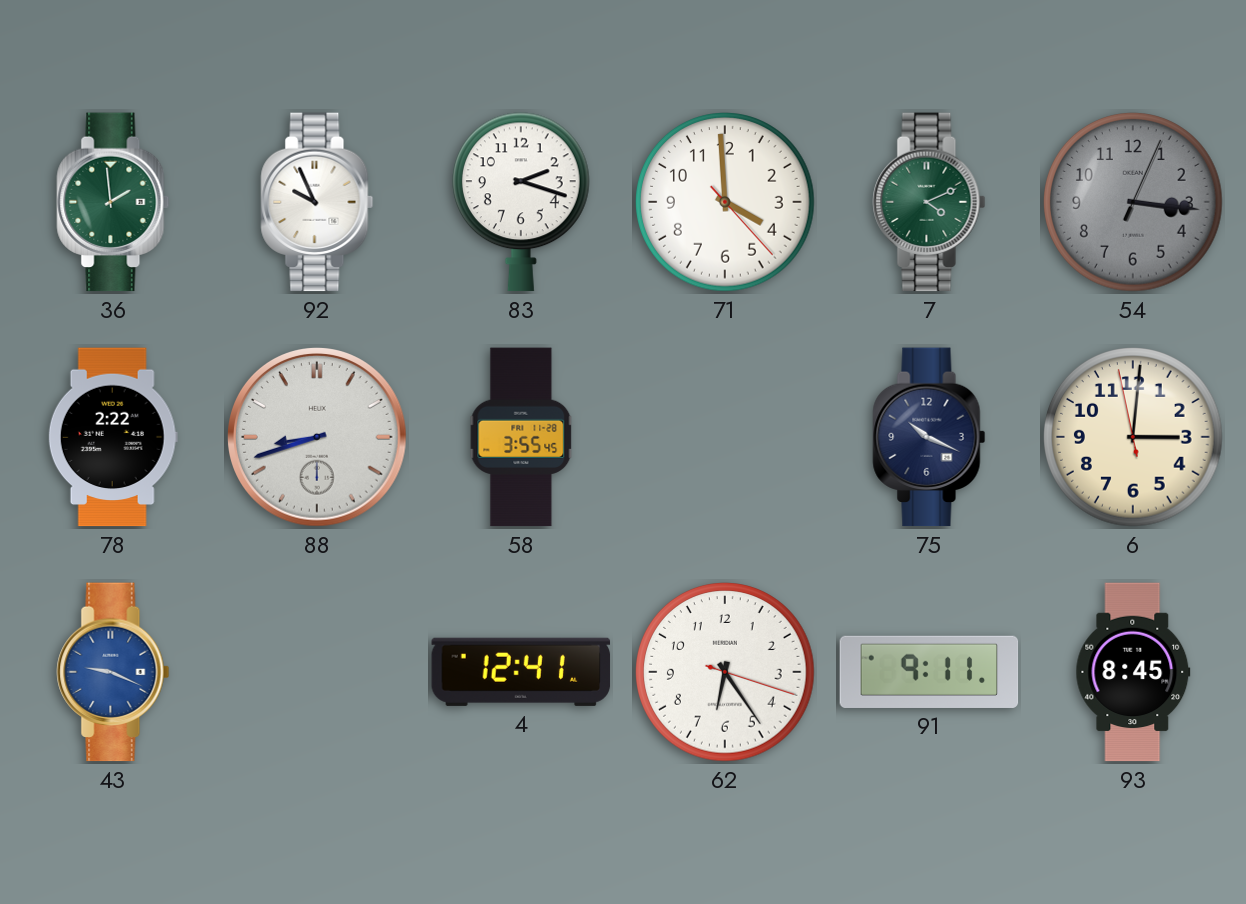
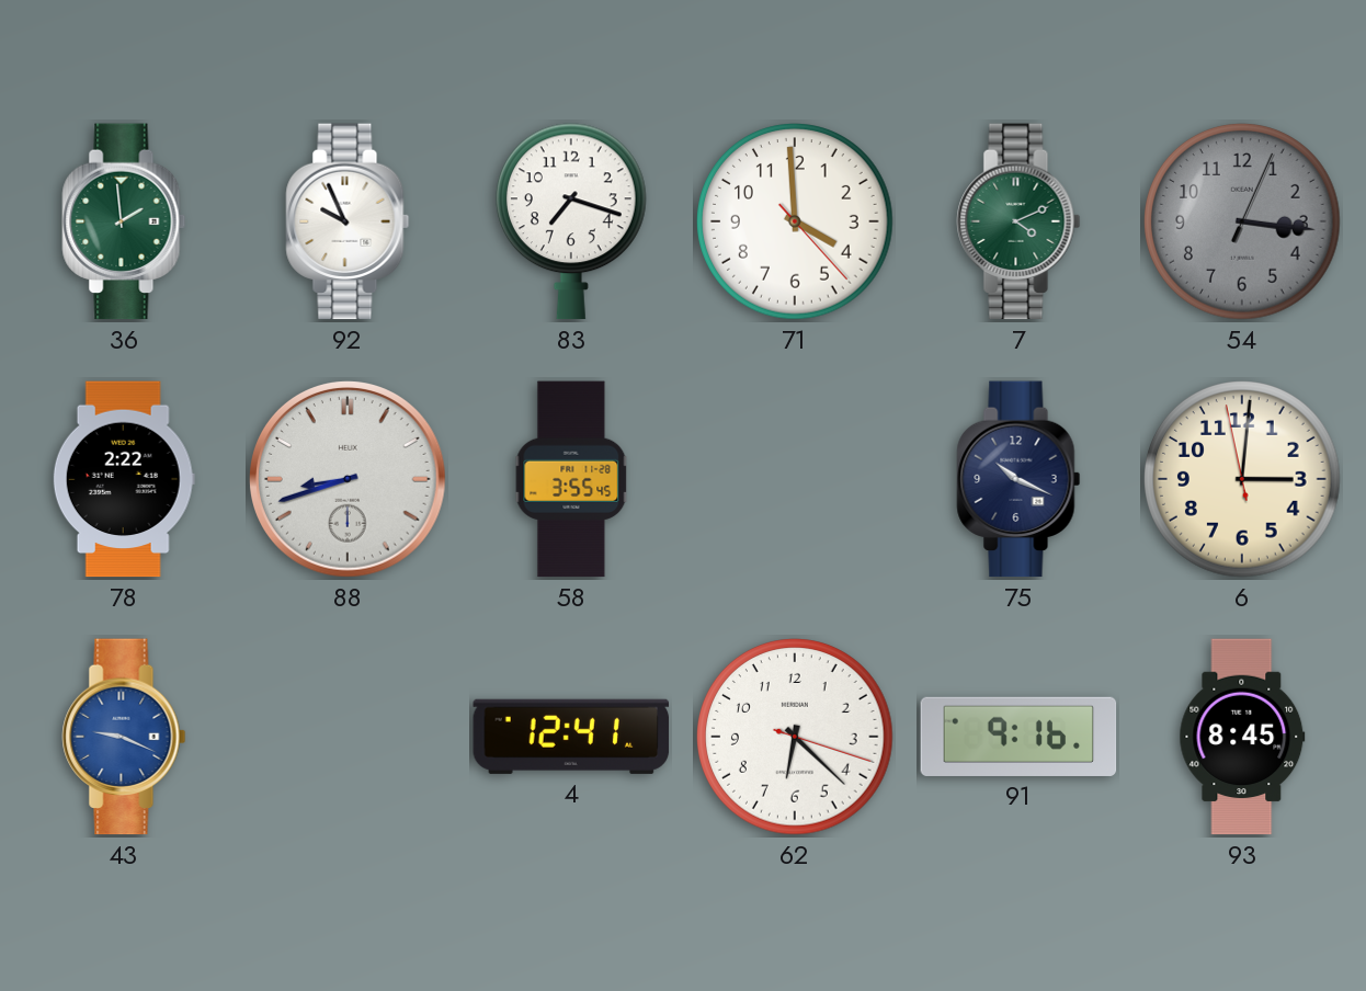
83: 2:18 -> 7:18 (571, 221)
62: 6:24 -> 6:22 (795, 737)
91: 9:11 -> 9:16 (1018, 737)
